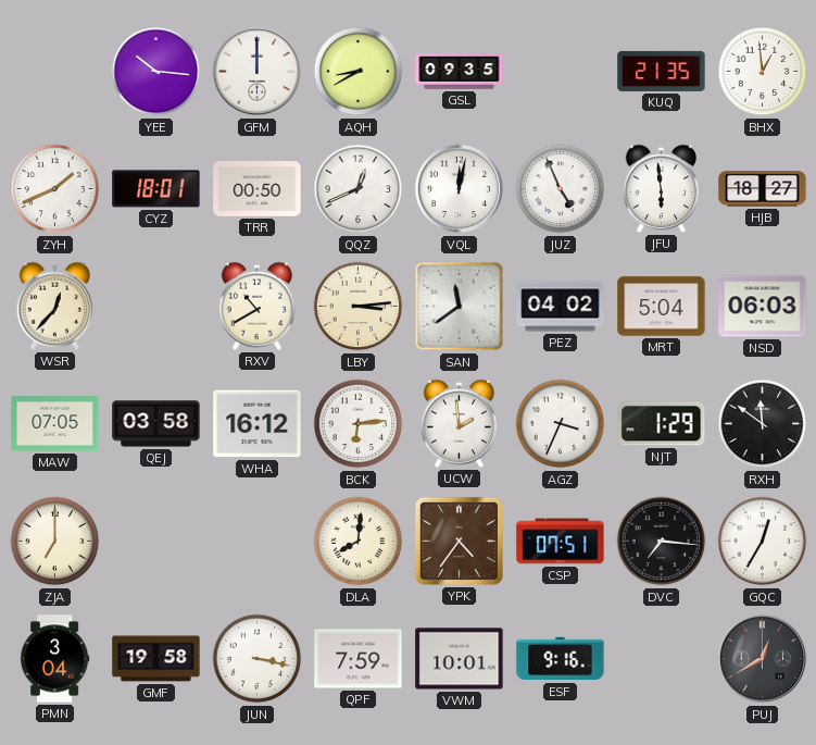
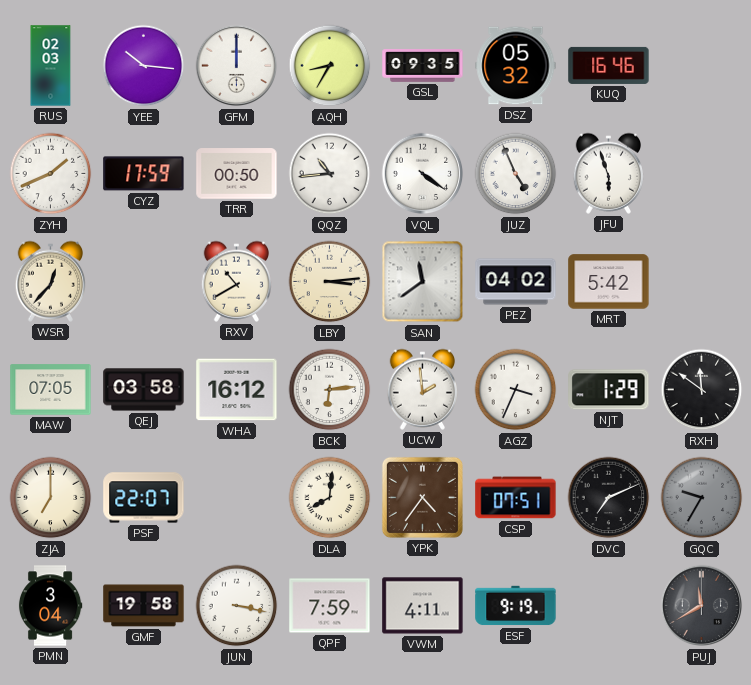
RUS: none -> 02:03 (51, 66)
AQH: 8:40 -> 8:35 (330, 66)
DSZ: none -> 05:32 (516, 66)
KUQ: 21:35 -> 16:46 (609, 65)
BHX: 12:59 -> none (763, 72)
CYZ: 18:01 -> 17:59 (144, 174)
QQZ: 12:41 -> 10:44 (330, 174)
VQL: 12:02 -> 4:21 (423, 174)
JFU: 5:59 -> 5:57 (608, 173)
HJB: 18:27 -> none (763, 189)
MRT: 5:04 -> 5:42 (609, 282)
NSD: 06:03 -> none (763, 307)
PSF: none -> 22:07 (144, 498)
DVC: 7:16 -> 7:11 (609, 498)
GQC: 12:35 -> 9:35 (702, 498)
GQC dial: white -> grey (702, 498)
VWM: 10:01 -> 4:11 (423, 606)
ESF: 9:16 -> 9:19 (516, 606)
PUJ: 12:40 -> 11:40 (702, 606)
